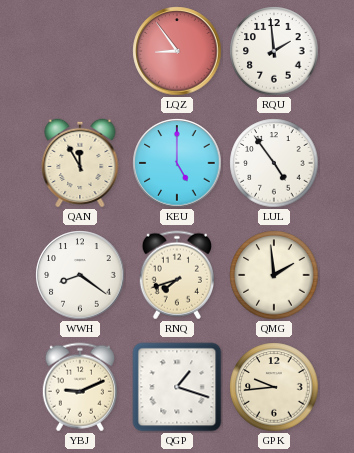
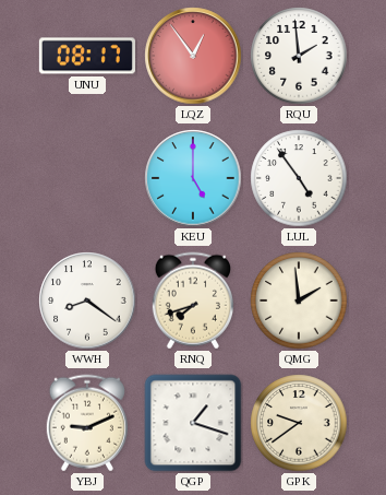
UNU: none -> 08:17 (87, 56)
LQZ: 8:54 -> 12:54 (193, 56)
QAN: 11:55 -> none (80, 163)
GPK: 9:44 -> 9:39 (299, 423)
